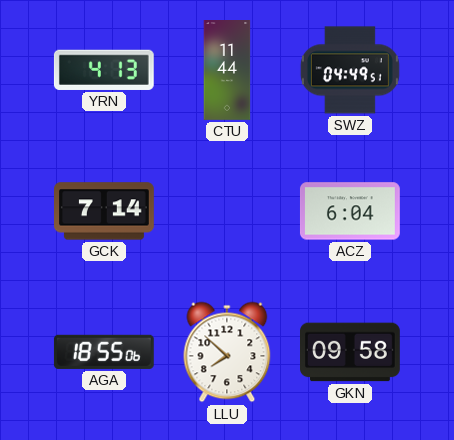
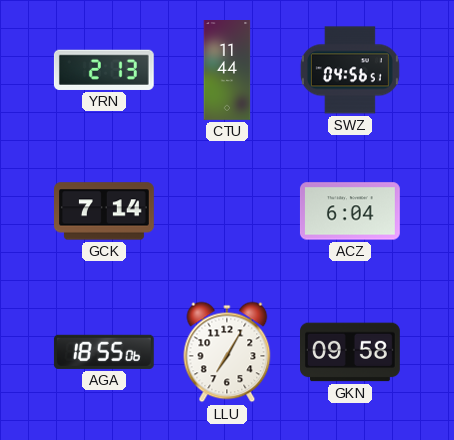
YRN: 4:13 -> 2:13 (104, 70)
SWZ: 04:49 -> 04:56 (350, 70)
LLU: 7:52 -> 7:05 (227, 352)
